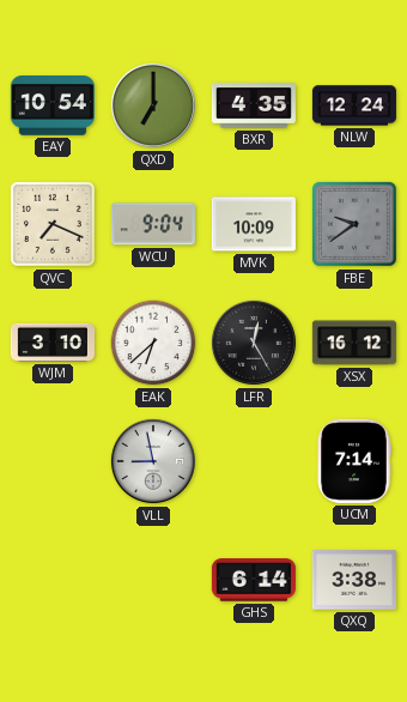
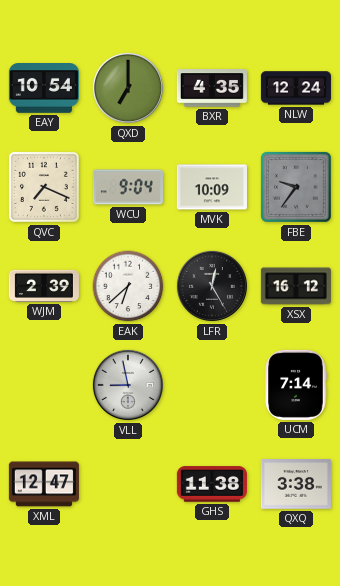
FBE: 9:39 -> 9:36 (296, 187)
WJM: 3:10 -> 2:39 (44, 286)
XML: none -> 12:47 (44, 484)
GHS: 6:14 -> 11:38 (212, 484)
